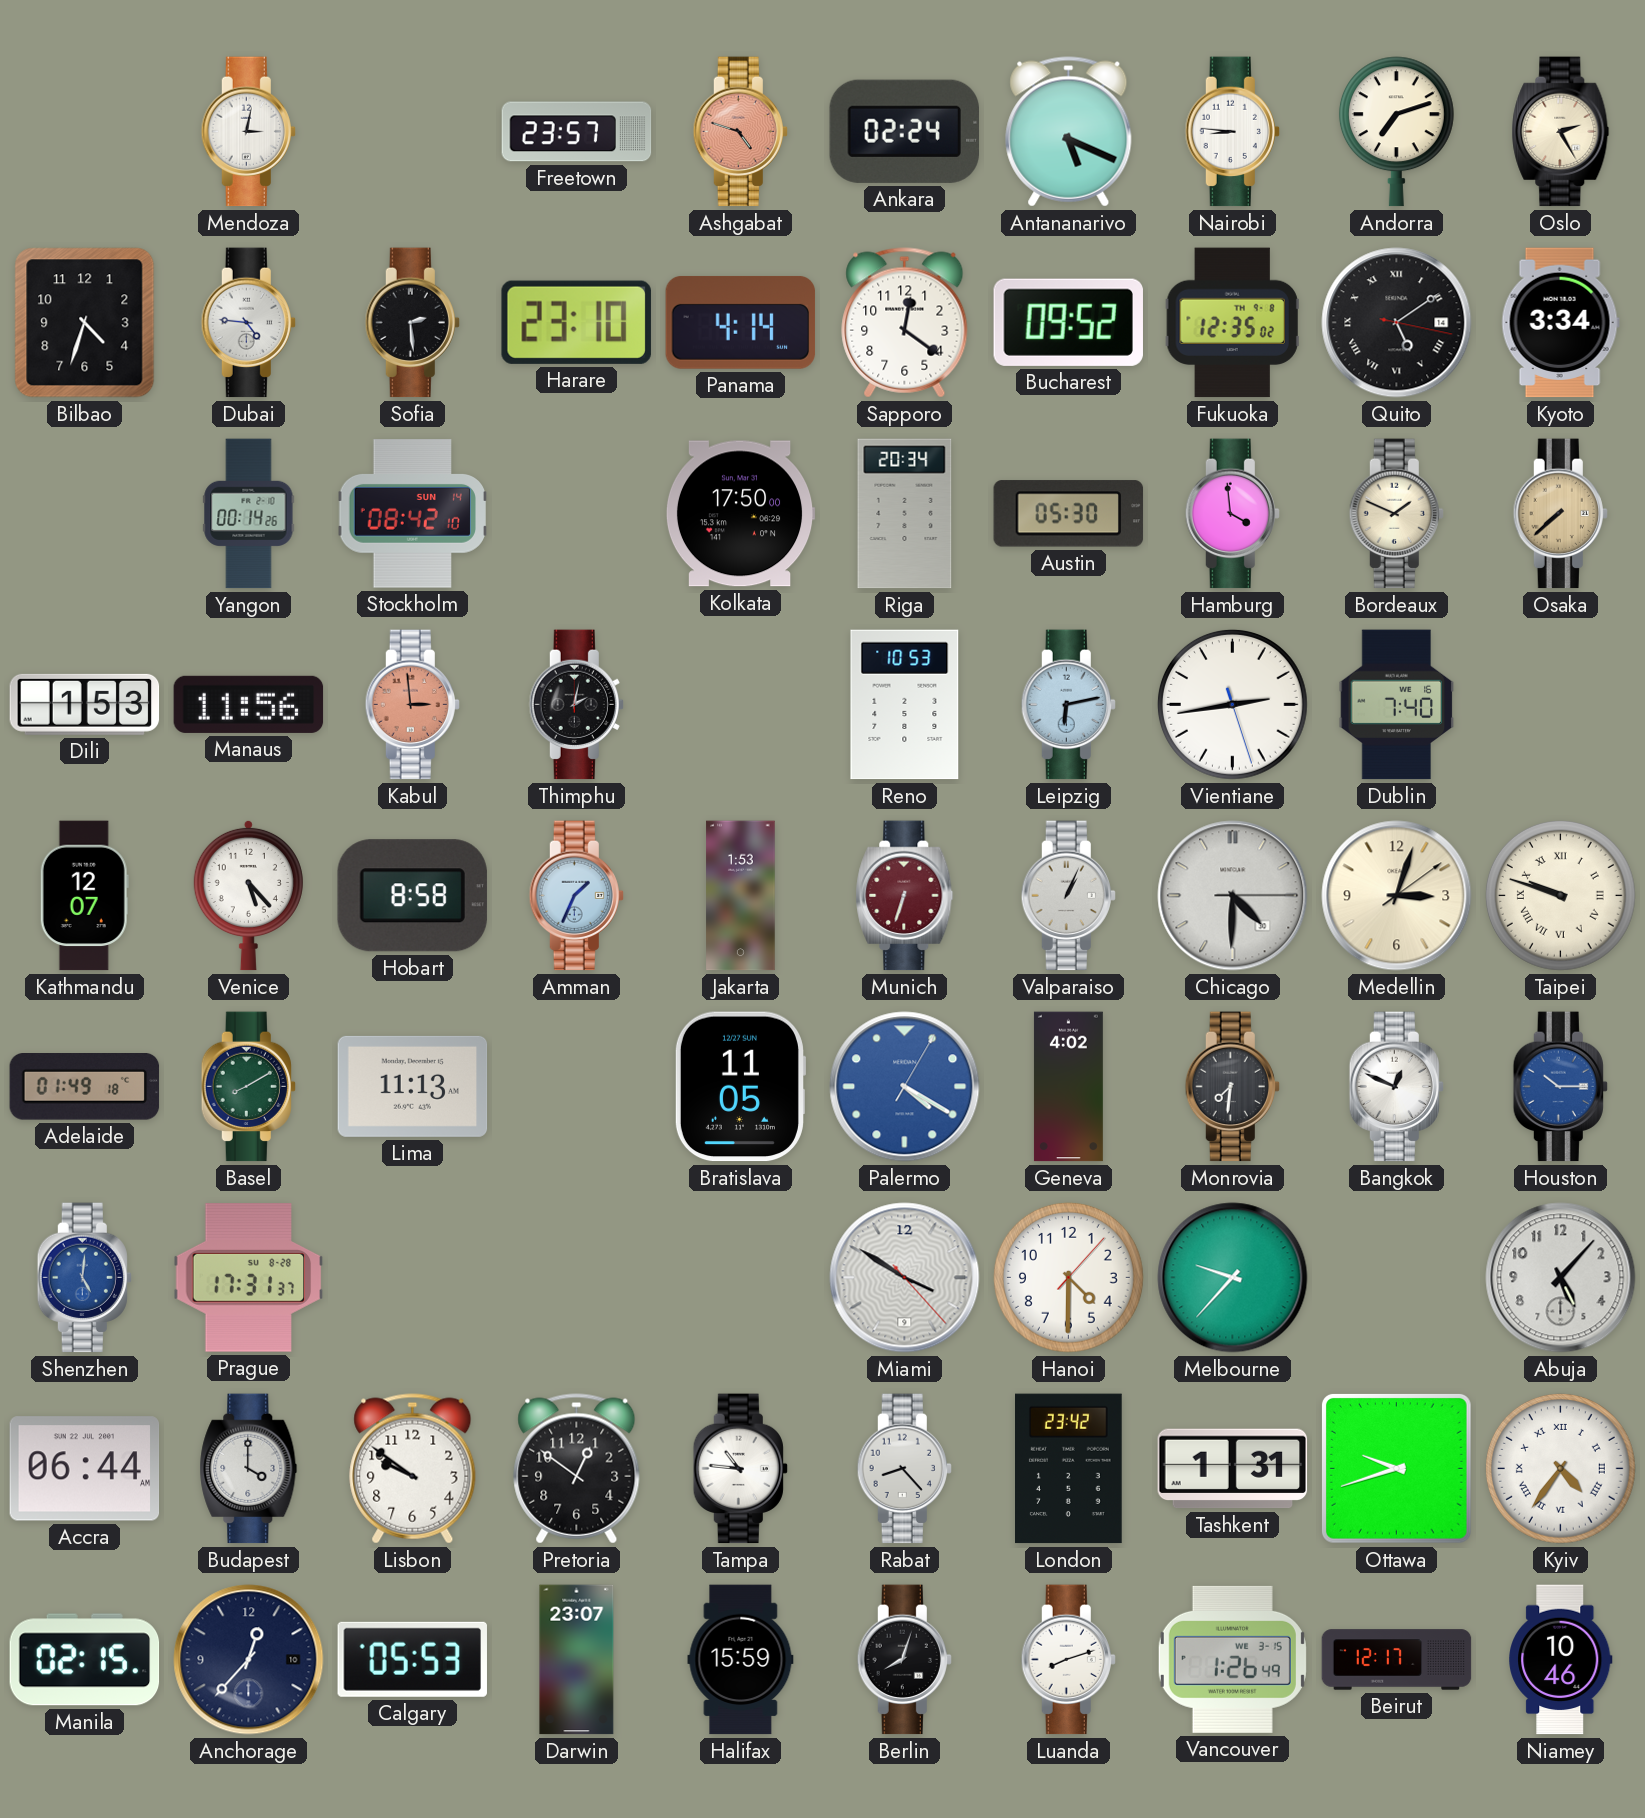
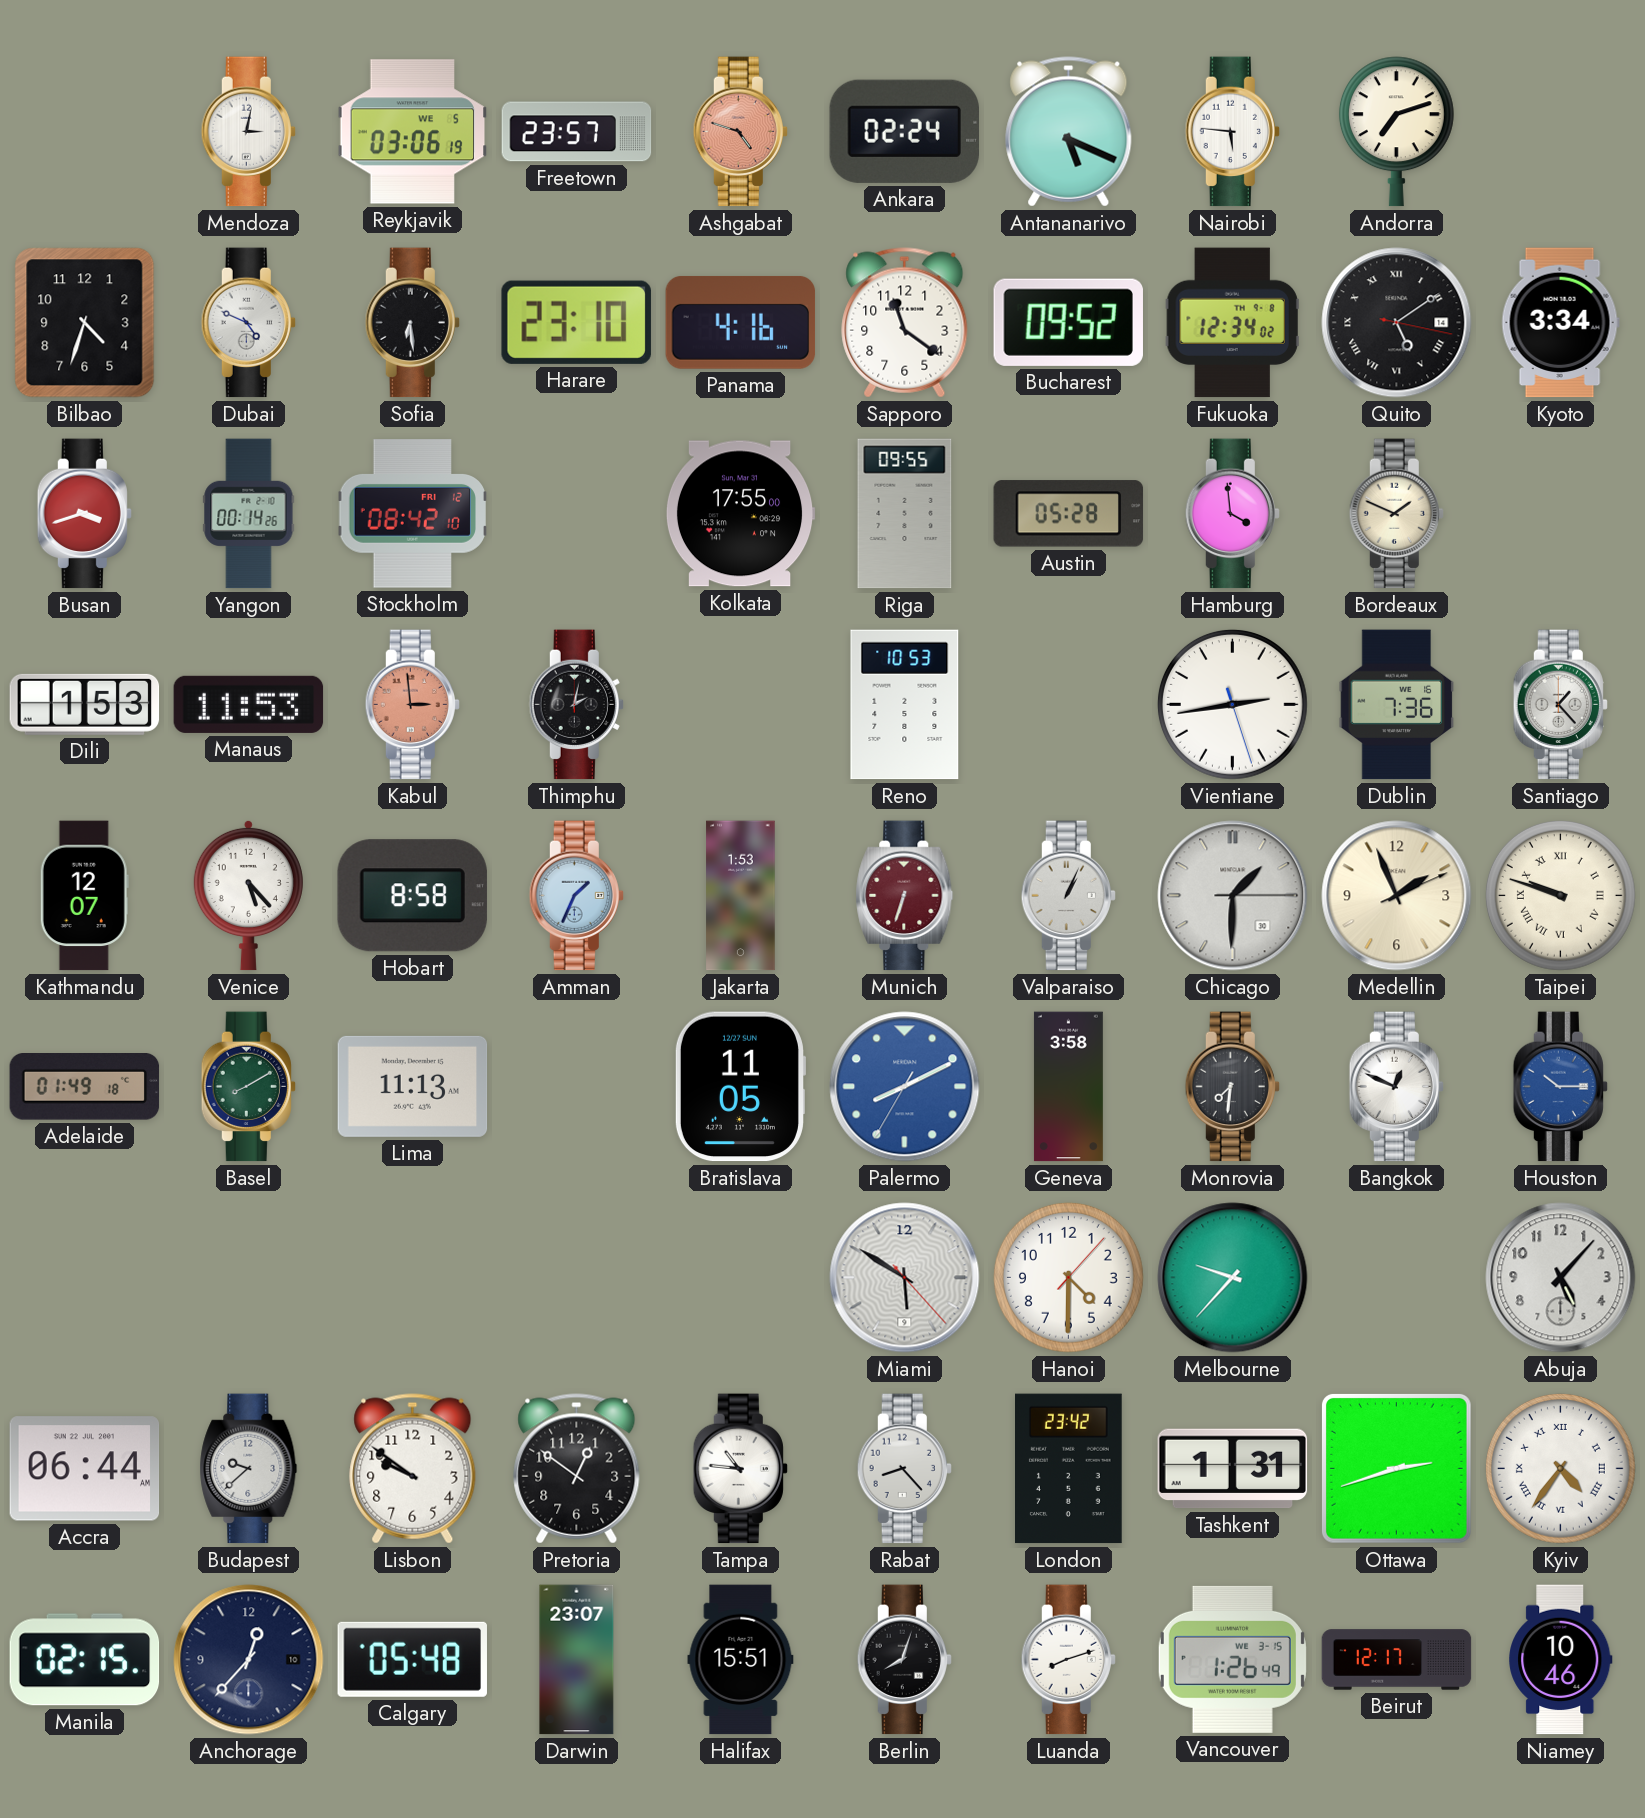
Reykjavik: none -> 03:06 (413, 132)
Nairobi: 8:46 -> 5:46 (1232, 132)
Oslo: 2:25 -> none (1561, 132)
Dubai: 4:46 -> 4:49 (248, 323)
Sofia: 2:29 -> 6:29 (412, 323)
Panama: 4:14 -> 4:16 (741, 322)
Sapporo: 12:21 -> 11:21 (905, 323)
Fukuoka: 12:35 -> 12:34 (1232, 323)
Busan: none -> 3:42 (84, 514)
Stockholm date: SUN 14 -> FRI 12 (412, 514)
Kolkata: 17:50 -> 17:55 (740, 514)
Riga: 20:34 -> 09:55 (905, 514)
Austin: 05:30 -> 05:28 (1069, 514)
Osaka: 7:38 -> none (1560, 514)
Manaus: 11:56 -> 11:53 (249, 704)
Leipzig: 6:13 -> none (1068, 705)
Dublin: 7:40 -> 7:36 (1397, 705)
Santiago: none -> 1:23 (1560, 705)
Chicago: 4:30 -> 1:30 (1233, 896)
Medellin: 3:03 -> 1:56 (1397, 896)
Palermo: 4:20 -> 8:10 (905, 1087)
Geneva: 4:02 -> 3:58 (1068, 1087)
Shenzhen: 5:01 -> none (84, 1278)
Prague: 17:31 -> none (249, 1278)
Miami: 3:50 -> 5:50 (905, 1278)
Budapest: 4:00 -> 9:38 (249, 1469)
Ottawa: 9:42 -> 2:42 (1396, 1468)
Calgary: 05:53 -> 05:48 (412, 1659)
Halifax: 15:59 -> 15:51 (741, 1660)
